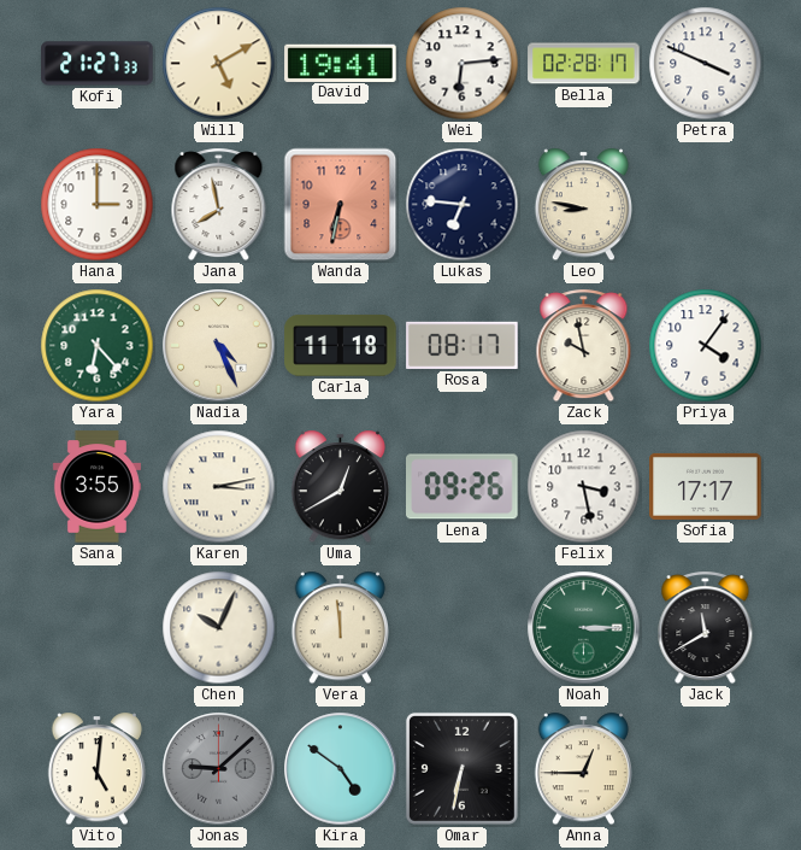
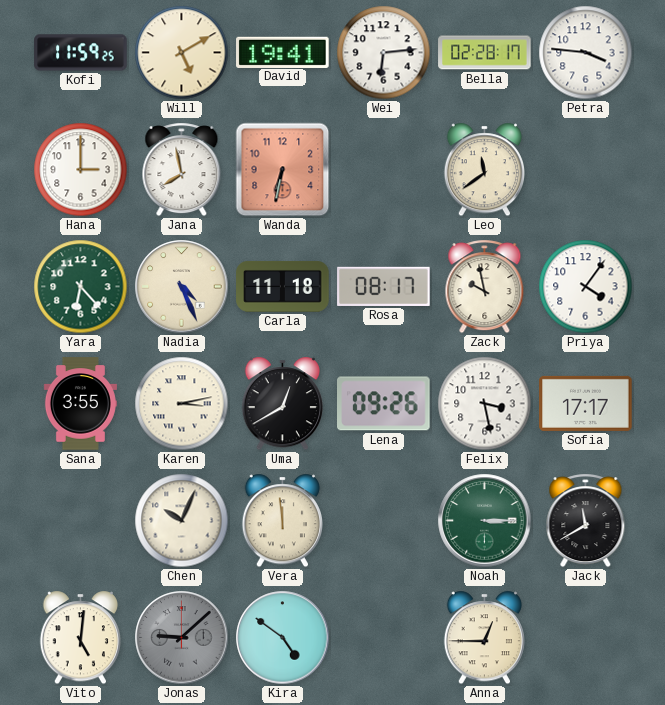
Kofi: 21:27 -> 11:59 (81, 53)
Petra: 3:49 -> 3:46 (586, 53)
Lukas: 6:46 -> none (463, 205)
Leo: 8:47 -> 11:39 (484, 170)
Omar: 6:32 -> none (461, 768)
